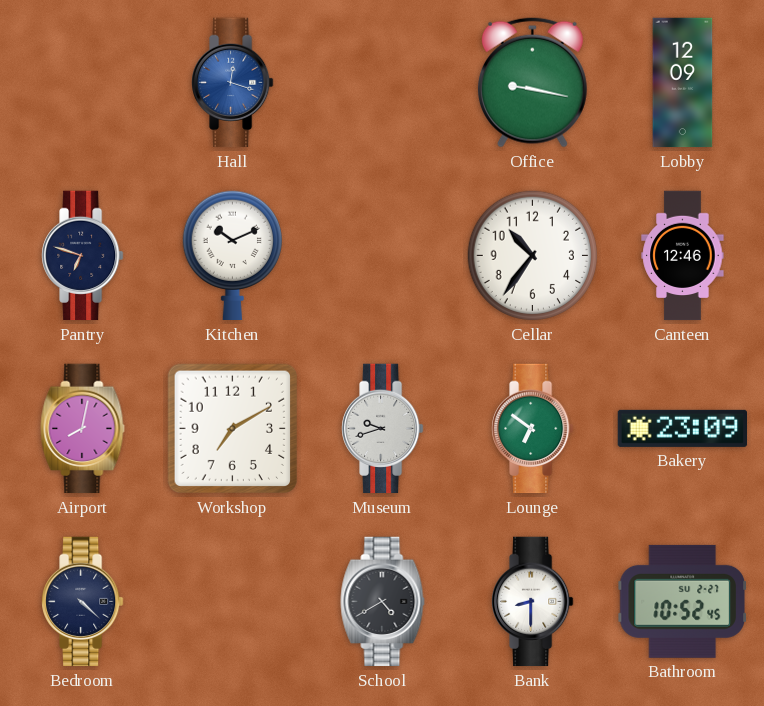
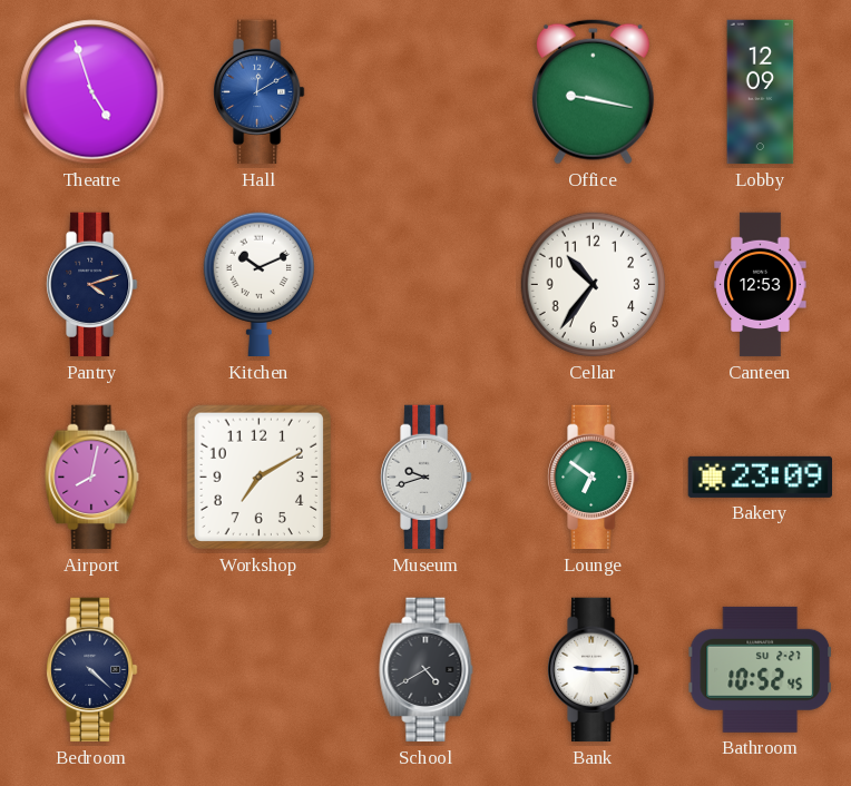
Theatre: none -> 4:57 (92, 92)
Hall: 12:18 -> 12:10 (260, 92)
Pantry: 6:48 -> 4:12 (92, 285)
Canteen: 12:46 -> 12:53 (761, 285)
Bank: 8:30 -> 9:15 (594, 670)
